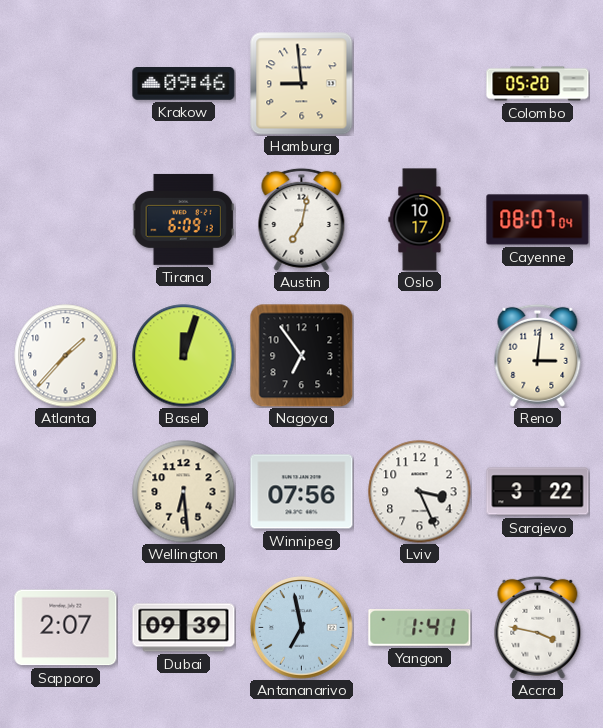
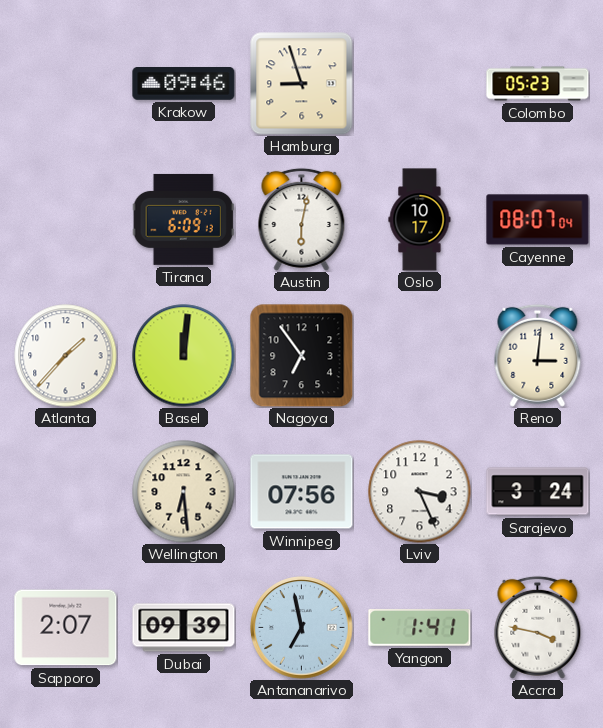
Hamburg: 8:59 -> 8:57 (302, 84)
Colombo: 05:20 -> 05:23 (538, 84)
Austin: 7:02 -> 6:02 (302, 219)
Basel: 12:03 -> 12:01 (184, 356)
Sarajevo: 3:22 -> 3:24 (538, 492)
